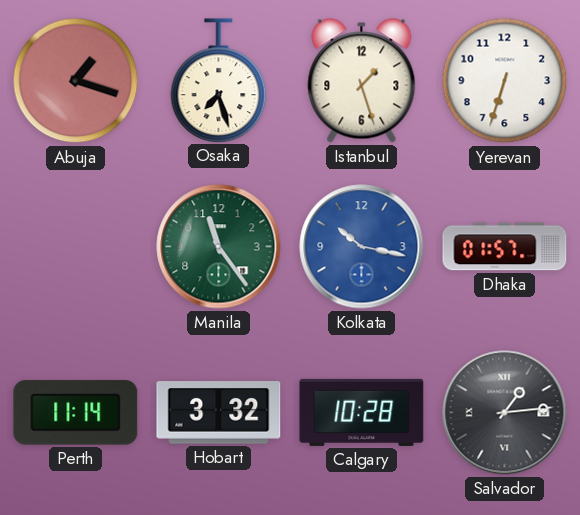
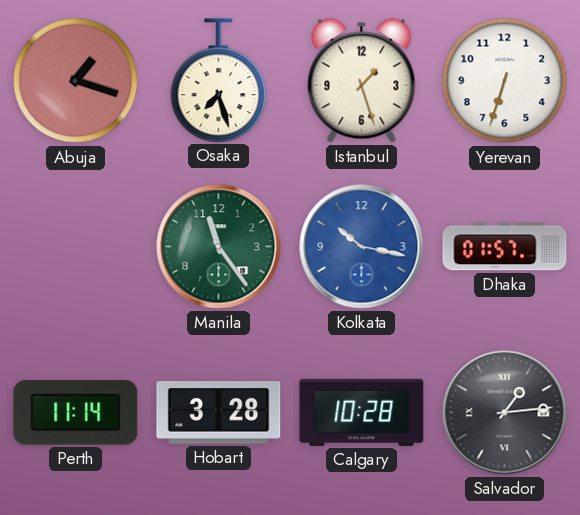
Hobart: 3:32 -> 3:28 (219, 413)
